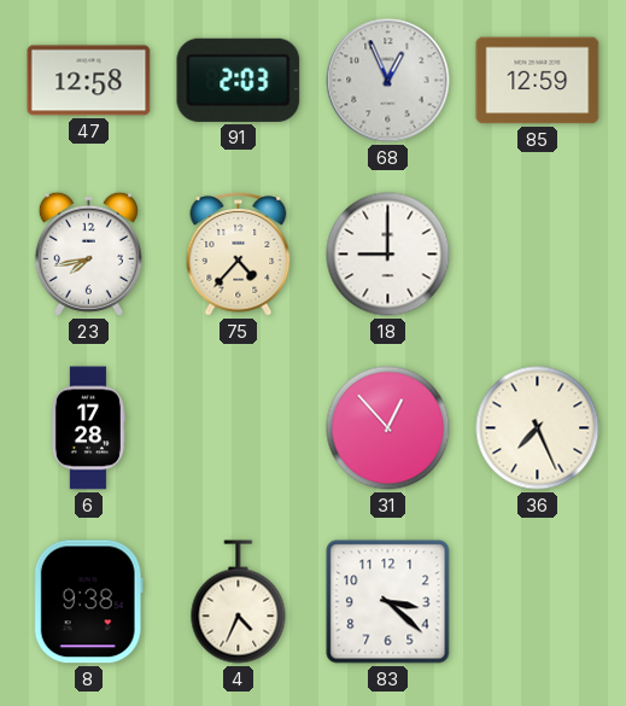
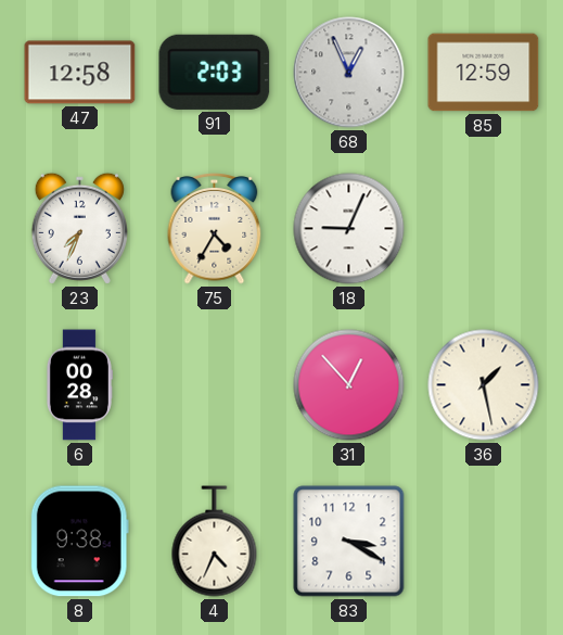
23: 7:43 -> 7:34 (79, 228)
75: 4:37 -> 4:35 (215, 229)
18: 9:00 -> 9:04 (349, 229)
6: 17:28 -> 00:28 (79, 385)
36: 7:26 -> 1:28 (484, 385)
83: 3:22 -> 3:20 (349, 542)
